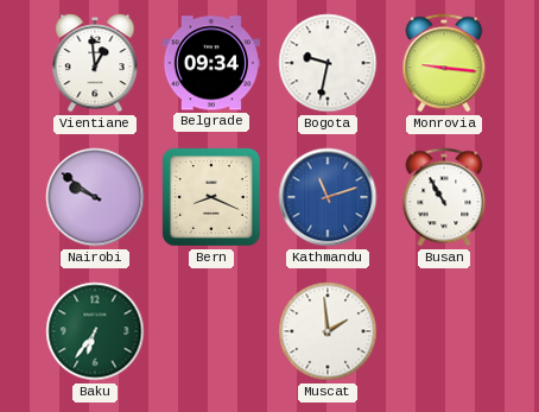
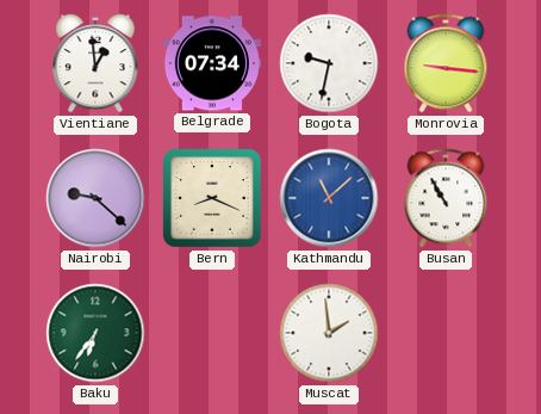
Belgrade: 09:34 -> 07:34 (212, 63)
Nairobi: 9:51 -> 9:22 (95, 198)
Kathmandu: 11:12 -> 11:08 (329, 198)
